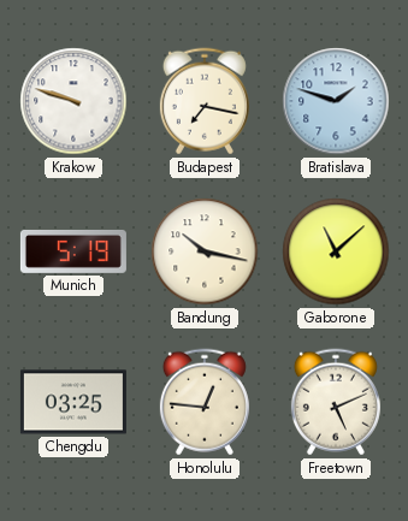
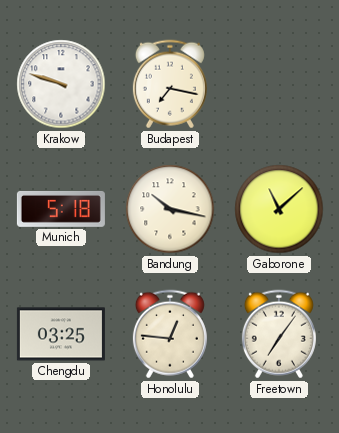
Bratislava: 1:48 -> none (336, 101)
Munich: 5:19 -> 5:18 (61, 209)
Freetown: 5:11 -> 7:06 (279, 334)
